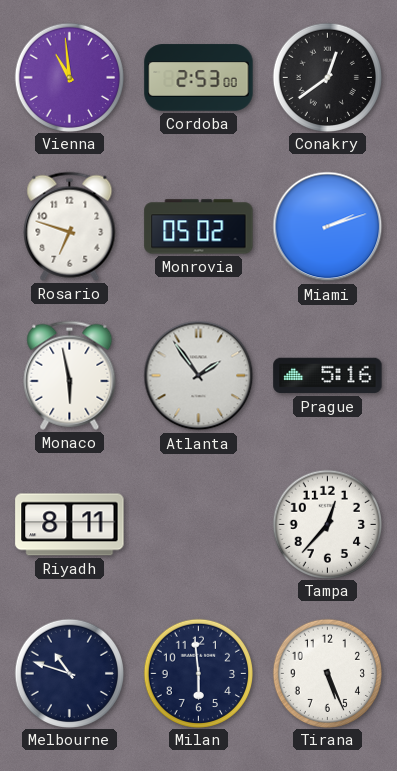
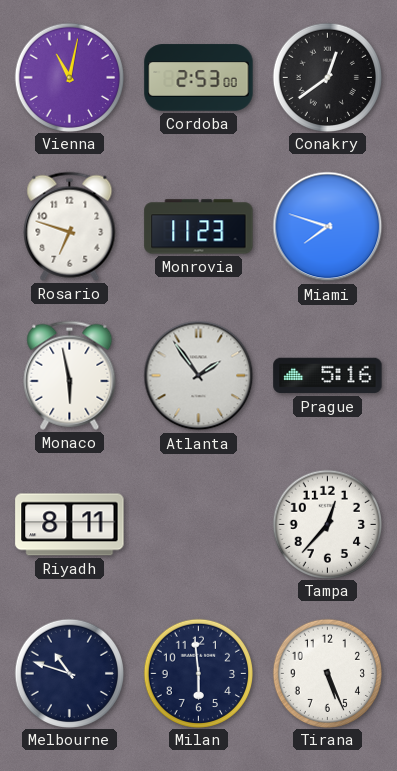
Vienna: 10:59 -> 11:02 (69, 77)
Monrovia: 05:02 -> 11:23 (199, 227)
Miami: 2:12 -> 7:48 (328, 227)
